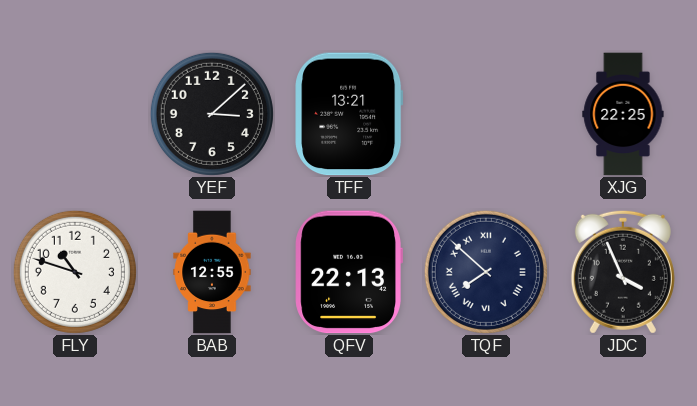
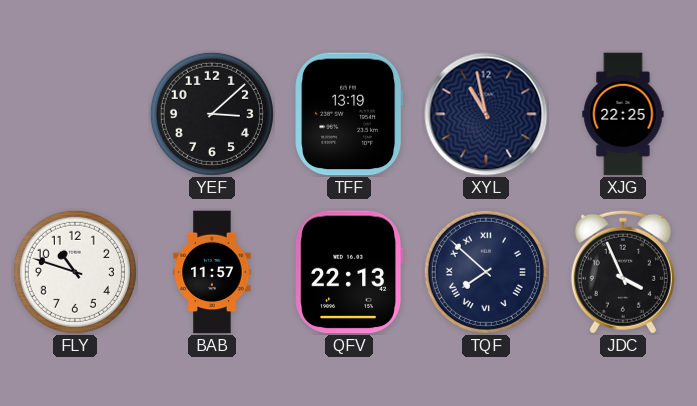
TFF: 13:21 -> 13:19 (349, 114)
XYL: none -> 10:58 (486, 114)
BAB: 12:55 -> 11:57 (212, 272)
